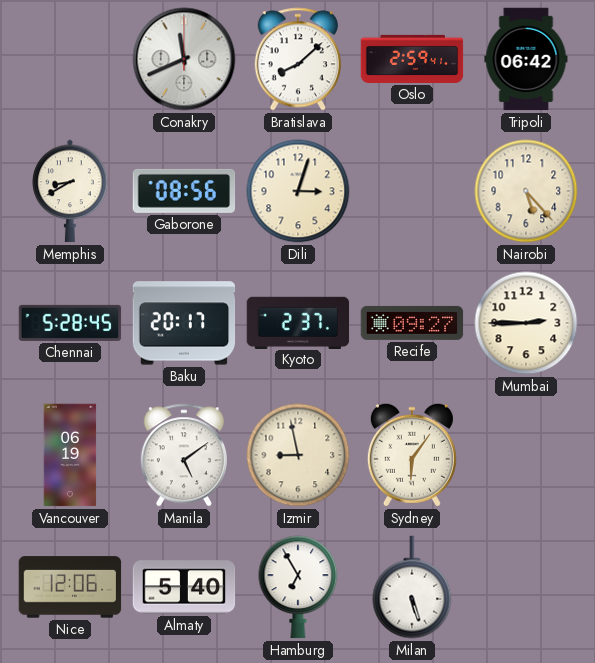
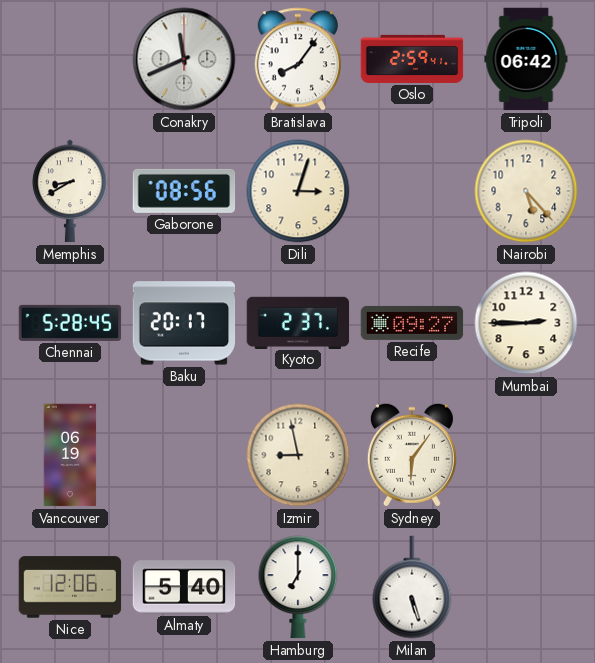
Bratislava: 8:08 -> 8:06 (298, 59)
Manila: 5:09 -> none (184, 455)
Hamburg: 6:55 -> 7:00 (298, 587)
